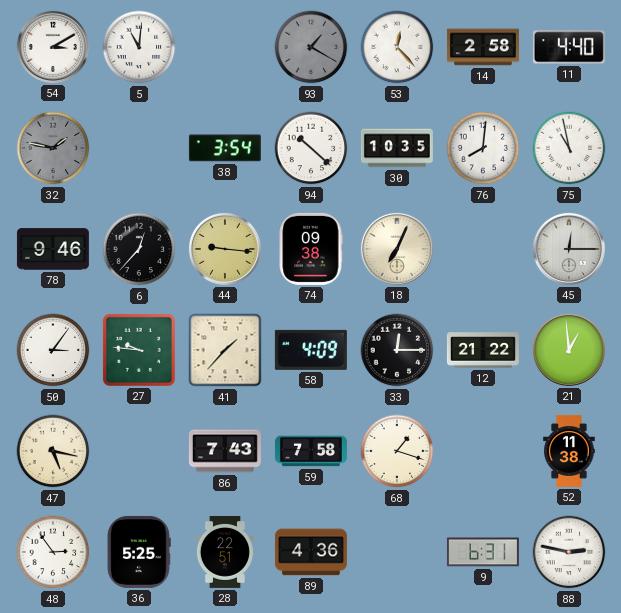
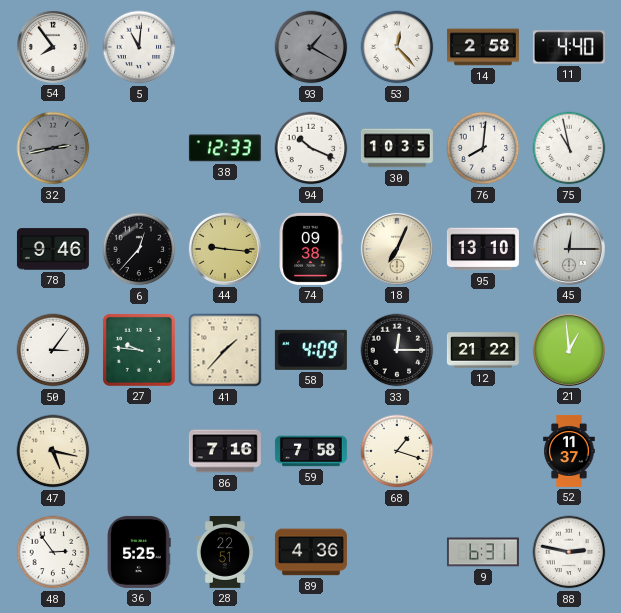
54: 3:10 -> 7:54 (53, 47)
32: 1:47 -> 2:43 (53, 148)
38: 3:54 -> 12:33 (225, 148)
94: 10:22 -> 10:19 (311, 148)
95: none -> 13:10 (483, 249)
86: 7:43 -> 7:16 (225, 451)
52: 11:38 -> 11:37 (569, 451)
